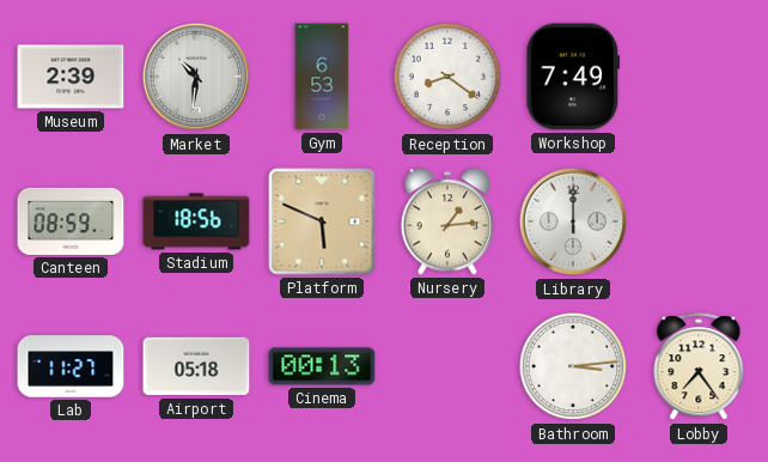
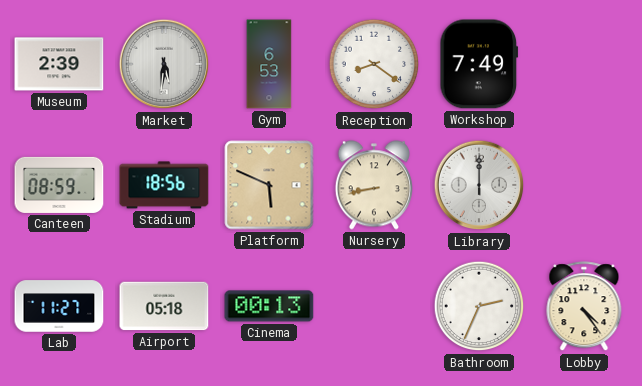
Market: 10:31 -> 5:31 (164, 64)
Nursery: 1:14 -> 8:43 (374, 185)
Bathroom: 3:14 -> 2:34 (479, 306)
Lobby: 7:24 -> 4:24 (584, 307)
